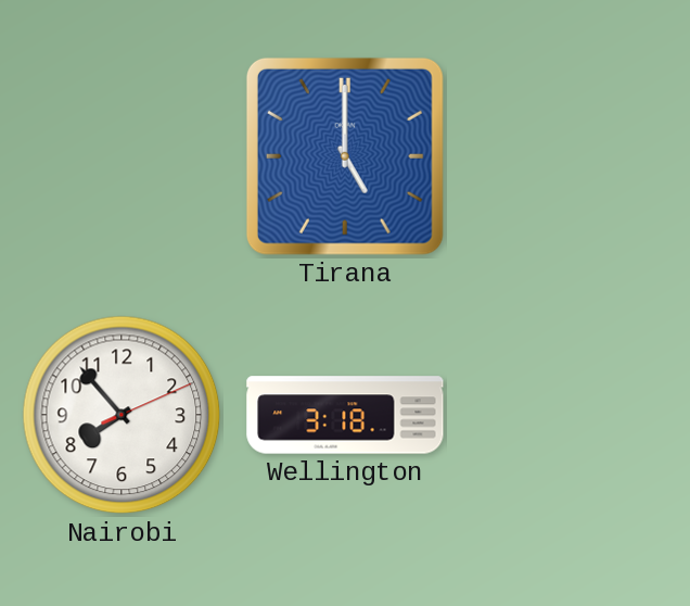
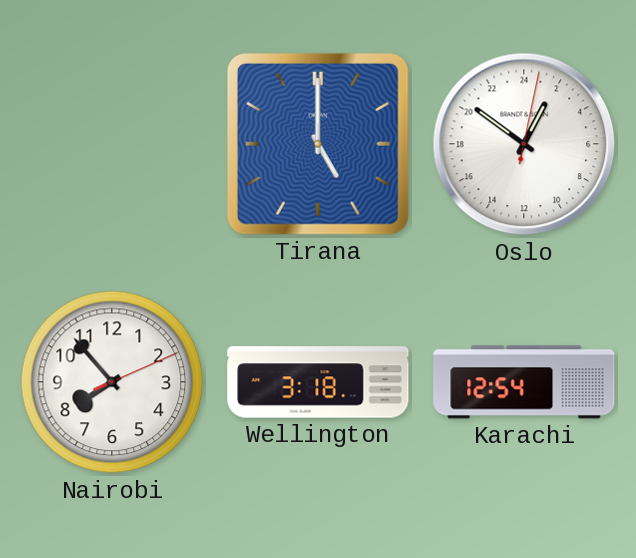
Oslo: none -> 1:51 (524, 144)
Karachi: none -> 12:54 (524, 382)
